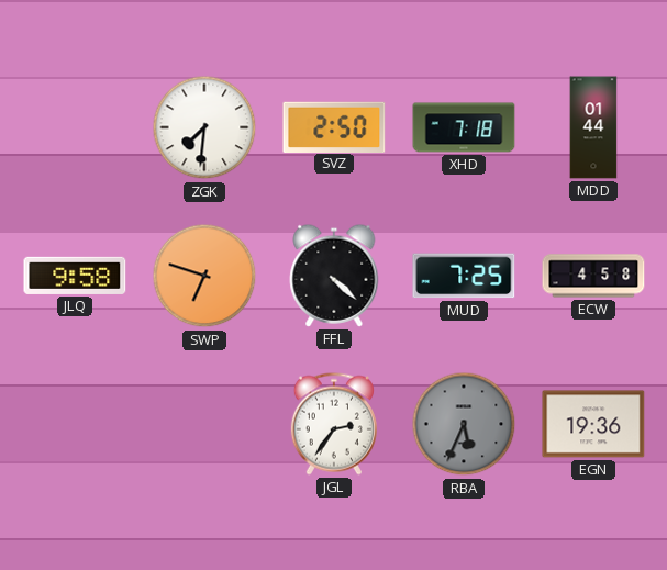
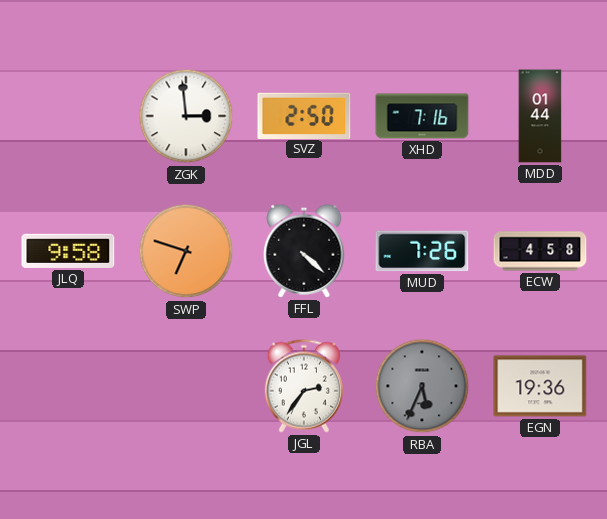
ZGK: 7:31 -> 2:59 (186, 116)
XHD: 7:18 -> 7:16 (422, 116)
MUD: 7:25 -> 7:26 (422, 251)
